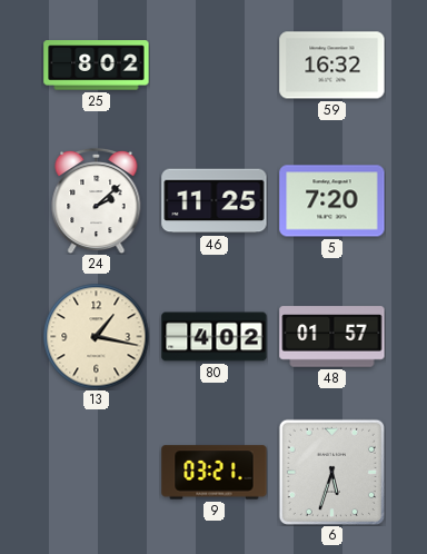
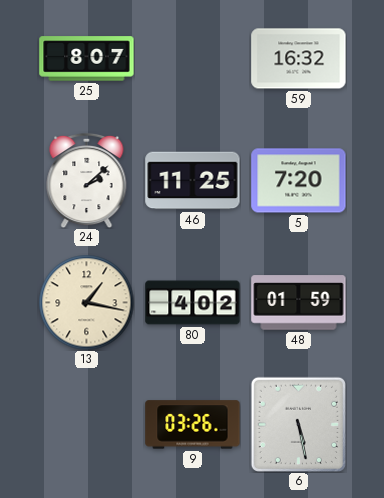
25: 8:02 -> 8:07 (87, 59)
48: 01:57 -> 01:59 (299, 303)
9: 03:21 -> 03:26 (193, 425)
6: 5:33 -> 5:28 (298, 424)
